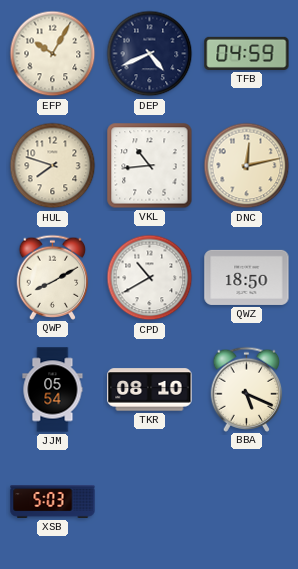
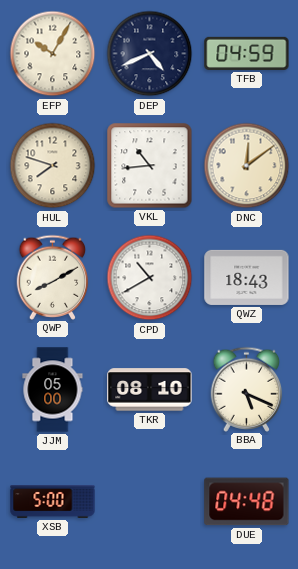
DNC: 12:13 -> 12:09 (247, 166)
QWZ: 18:50 -> 18:43 (247, 277)
JJM: 05:54 -> 05:00 (53, 390)
XSB: 5:03 -> 5:00 (53, 502)
DUE: none -> 04:48 (247, 502)
